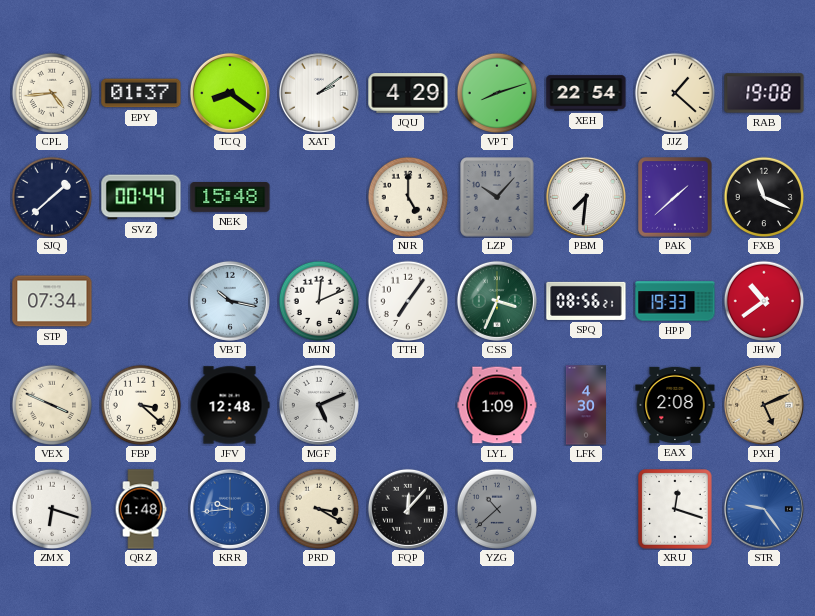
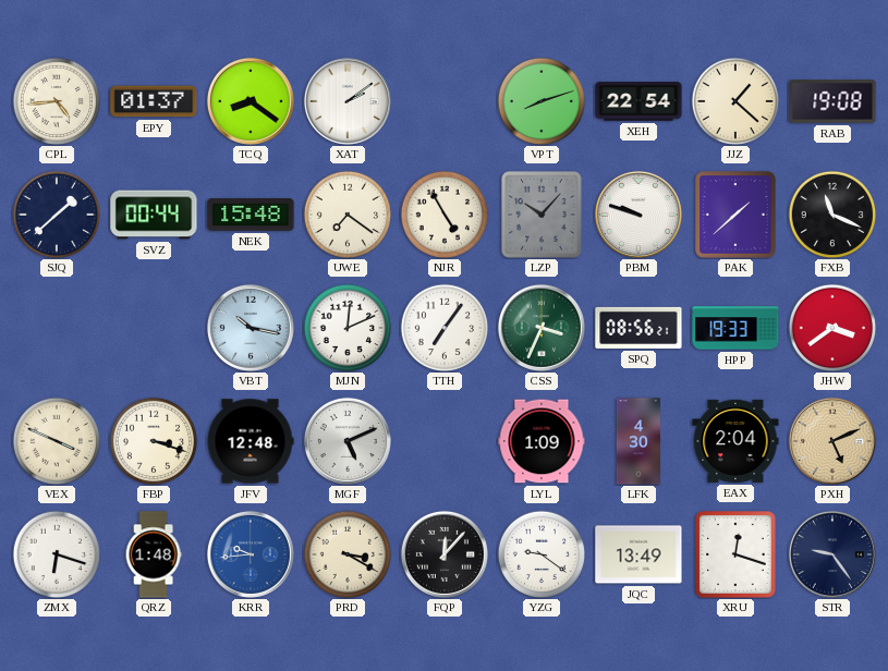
JQU: 4:29 -> none (408, 93)
UWE: none -> 7:21 (348, 215)
NJR: 5:00 -> 4:55 (445, 215)
PBM: 7:31 -> 9:48 (638, 215)
STP: 07:34 -> none (52, 301)
JHW: 10:39 -> 3:39 (832, 328)
FBP: 3:22 -> 3:18 (154, 441)
EAX: 2:08 -> 2:04 (735, 441)
YZG: 10:38 -> 9:21 (542, 554)
YZG dial: grey -> white (542, 554)
JQC: none -> 13:49 (638, 554)
STR dial: blue -> navy (832, 554)
